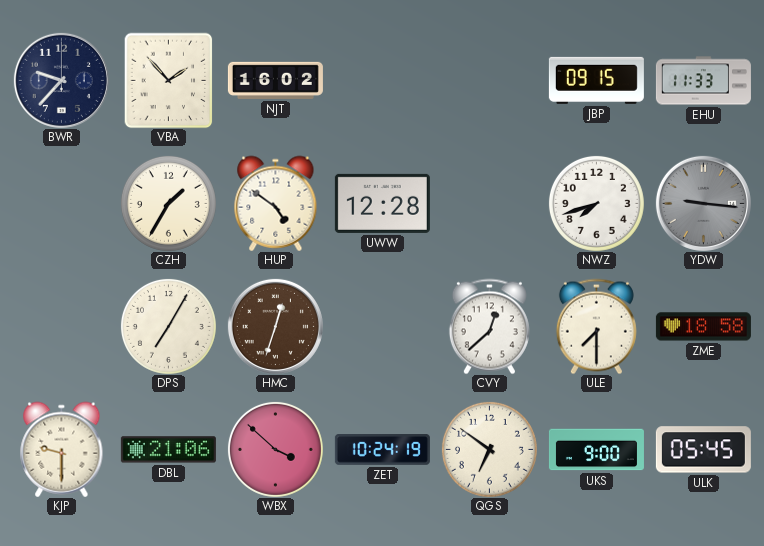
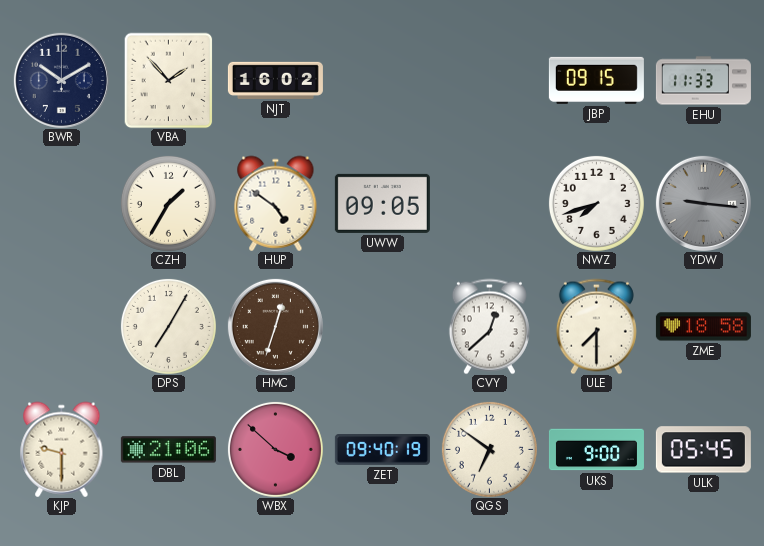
BWR: 9:37 -> 10:10 (61, 80)
UWW: 12:28 -> 09:05 (382, 203)
ZET: 10:24 -> 09:40 (382, 450)
